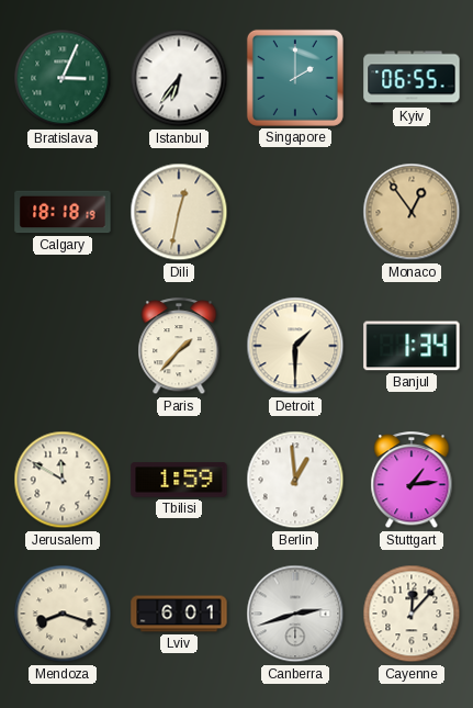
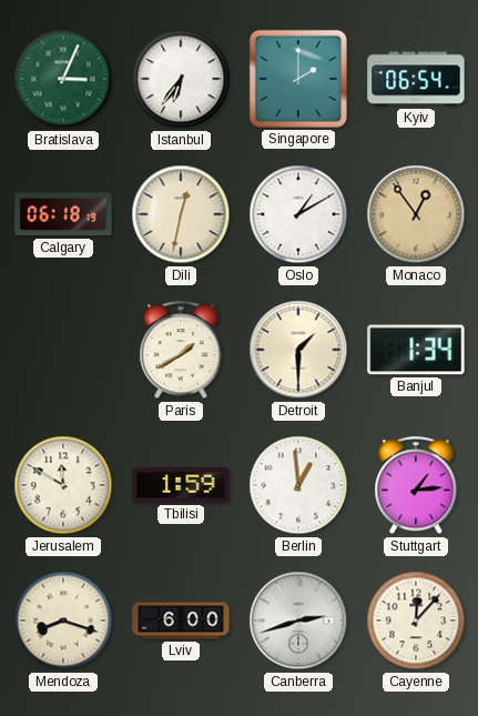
Kyiv: 06:55 -> 06:54 (416, 79)
Calgary: 18:18 -> 06:18 (63, 214)
Oslo: none -> 1:10 (298, 214)
Paris: 1:37 -> 1:40 (181, 351)
Lviv: 6:01 -> 6:00 (181, 621)
